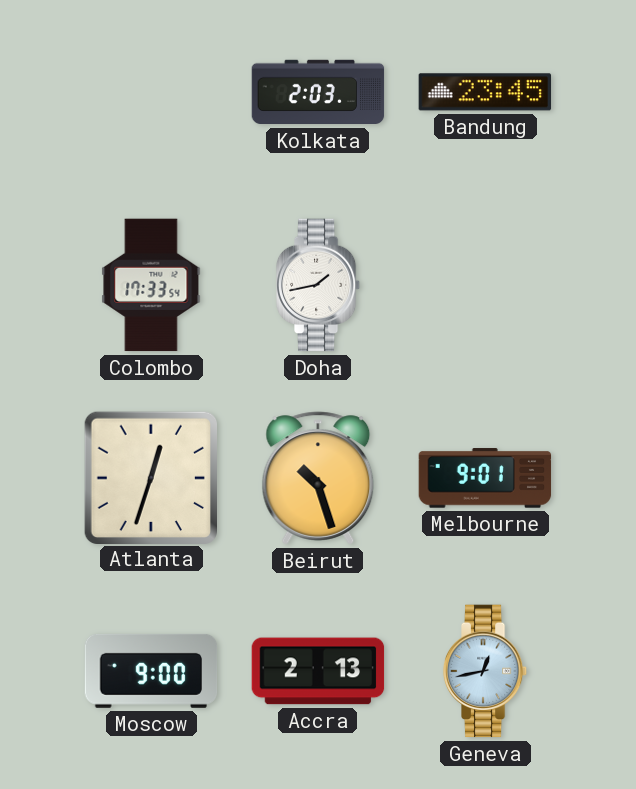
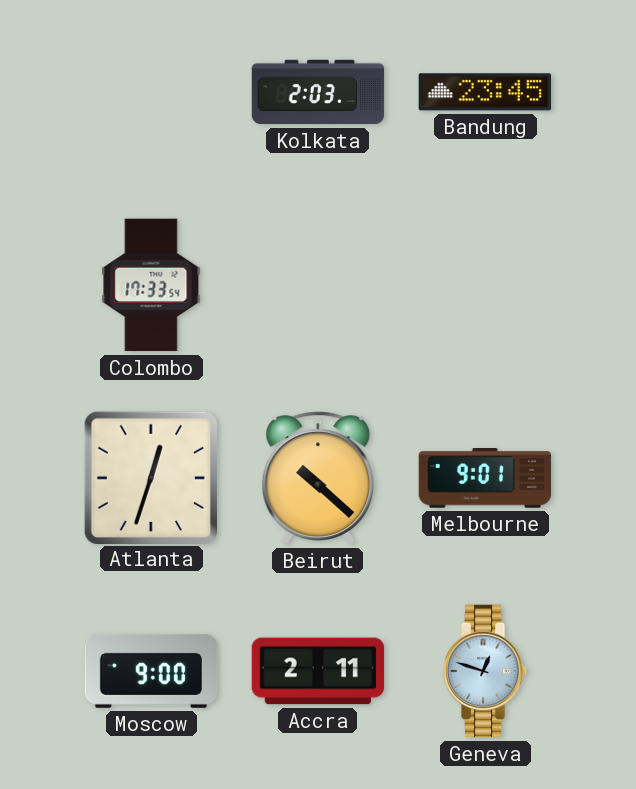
Doha: 1:43 -> none (318, 285)
Beirut: 10:27 -> 10:22 (318, 478)
Accra: 2:13 -> 2:11 (318, 671)
Geneva: 12:43 -> 12:48 (485, 671)
